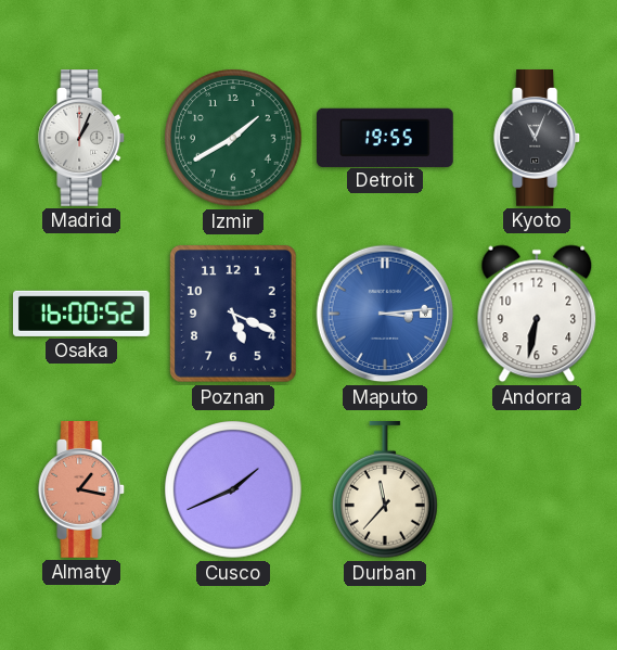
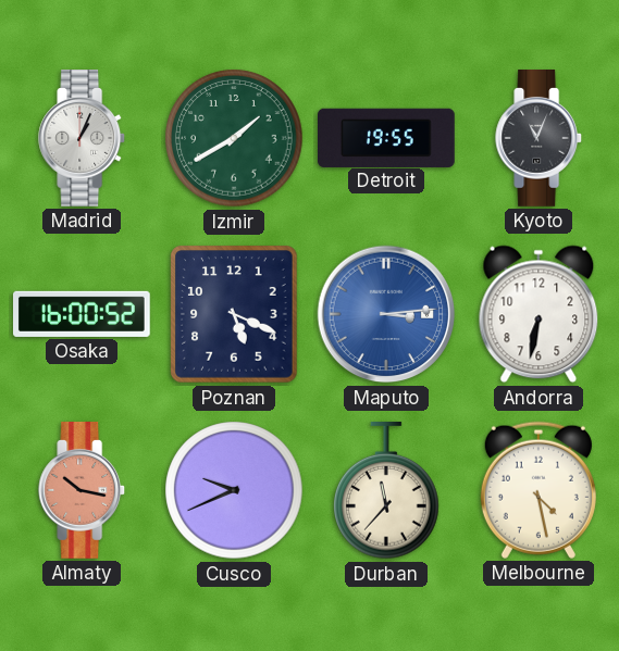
Almaty: 1:17 -> 10:17 (83, 491)
Cusco: 1:41 -> 9:41 (234, 490)
Melbourne: none -> 4:28 (538, 490)
